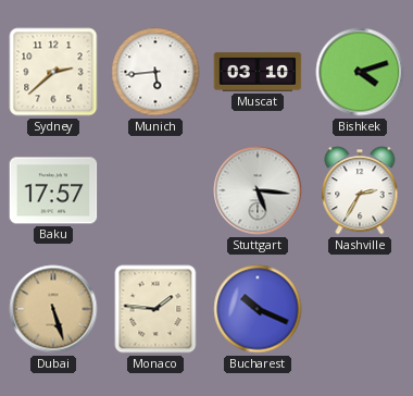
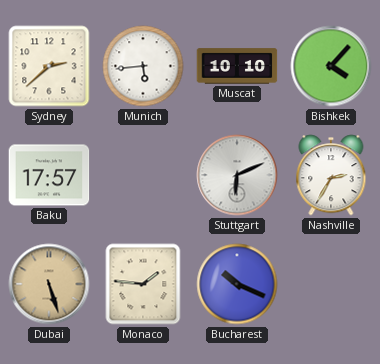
Muscat: 03:10 -> 10:10 (237, 66)
Bishkek: 4:12 -> 4:07 (331, 66)
Stuttgart: 5:16 -> 6:11 (237, 175)
